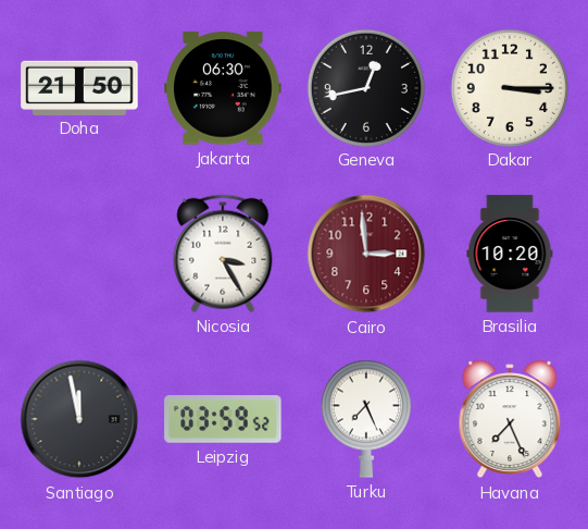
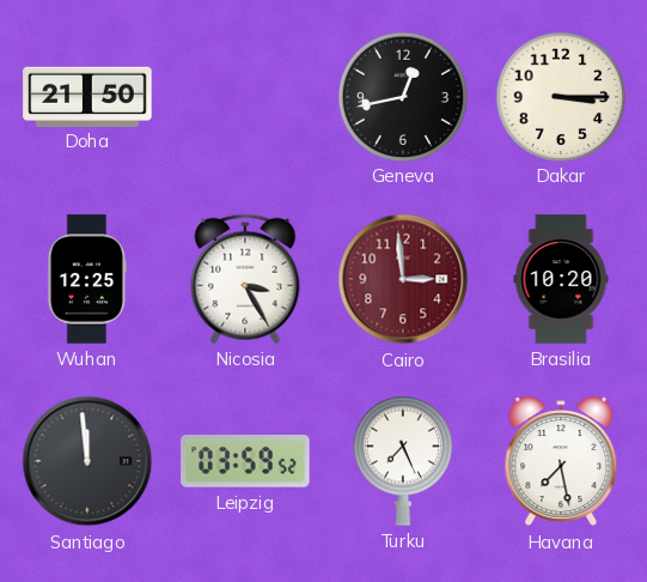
Jakarta: 06:30 -> none (223, 88)
Wuhan: none -> 12:25 (86, 279)
Santiago: 11:58 -> 11:59 (87, 461)
Havana: 7:26 -> 7:28 (561, 461)
